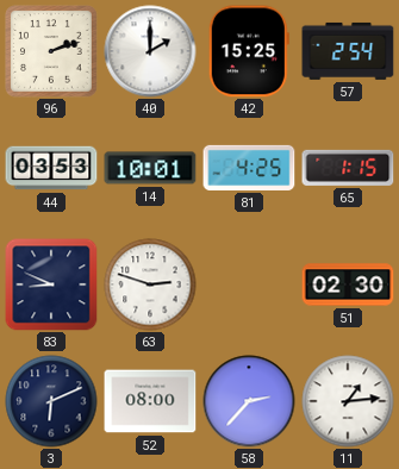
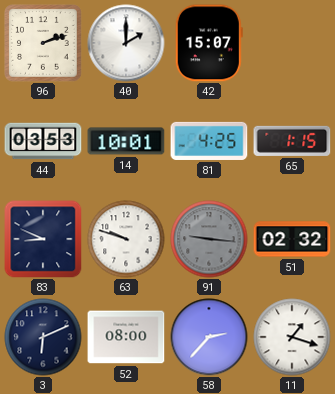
42: 15:25 -> 15:07 (209, 43)
57: 2:54 -> none (348, 51)
63: 2:48 -> 9:48 (126, 239)
91: none -> 9:16 (209, 239)
51: 02:30 -> 02:32 (292, 239)
11: 1:14 -> 1:18 (292, 337)
